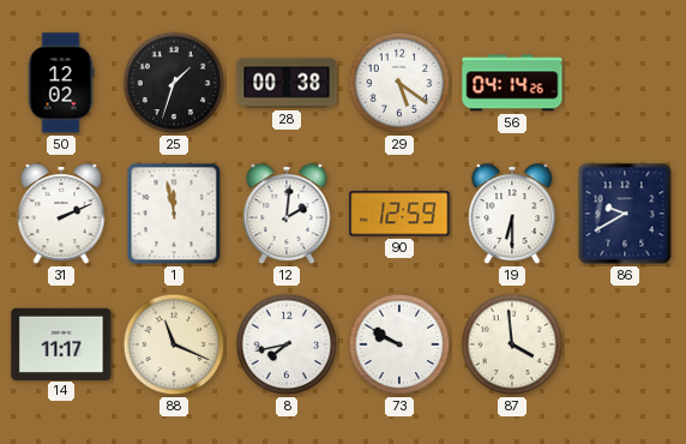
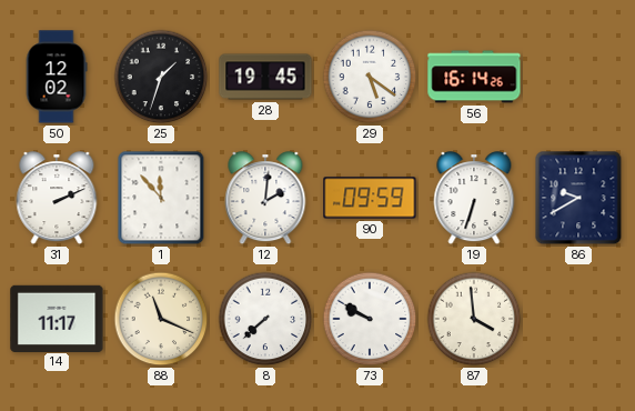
28: 00:38 -> 19:45 (265, 77)
56: 04:14 -> 16:14 (474, 77)
1: 11:58 -> 11:53 (161, 198)
90: 12:59 -> 09:59 (370, 198)
19: 6:30 -> 6:33 (474, 199)
8: 7:43 -> 7:38 (265, 319)
